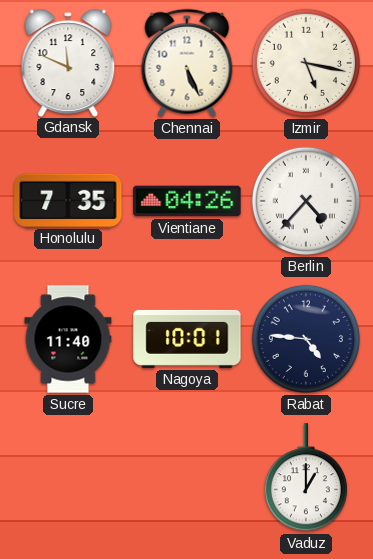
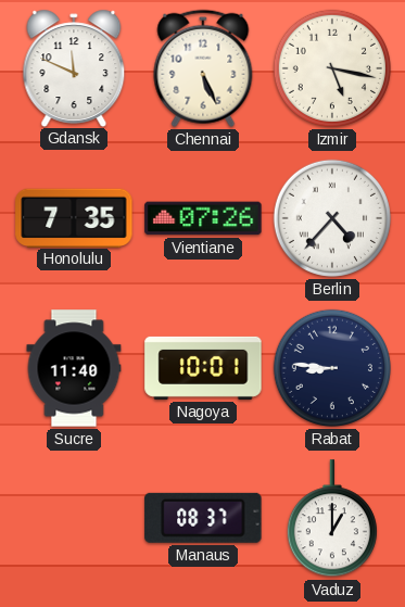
Vientiane: 04:26 -> 07:26 (203, 218)
Rabat: 4:46 -> 8:46 (332, 368)
Manaus: none -> 08:37 (203, 518)
